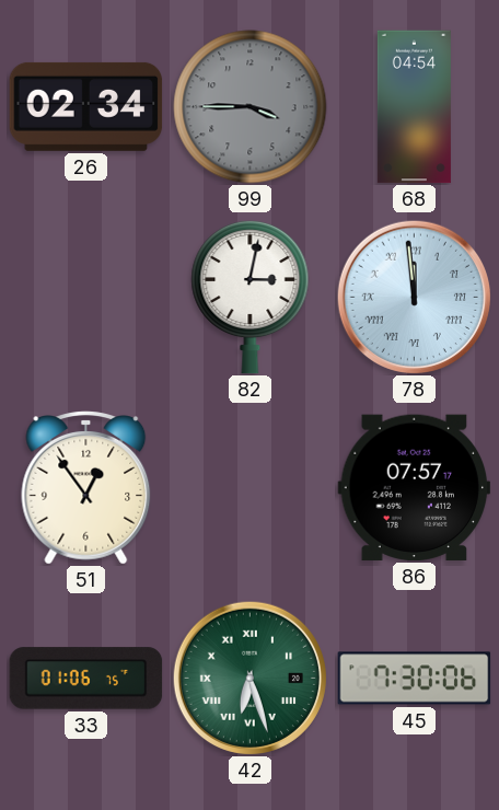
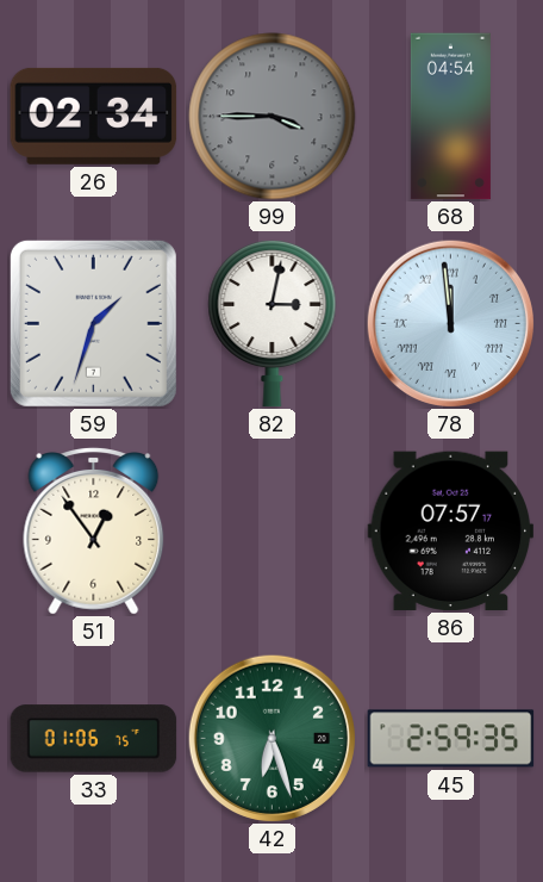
59: none -> 1:33 (93, 323)
42 numerals: Roman -> Arabic (271, 738)
45: 7:30 -> 2:59 (451, 739)
